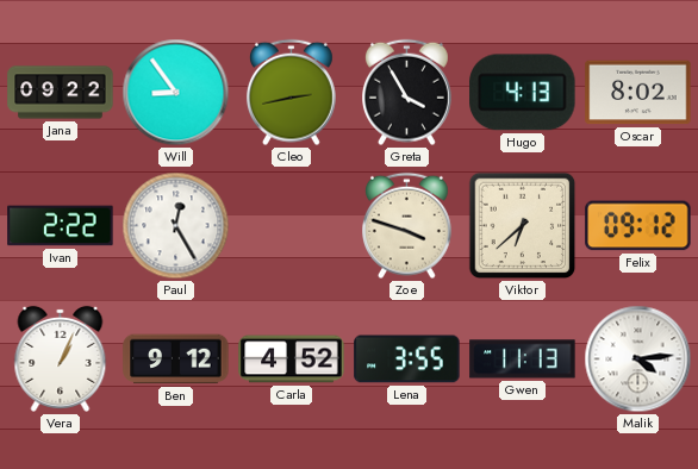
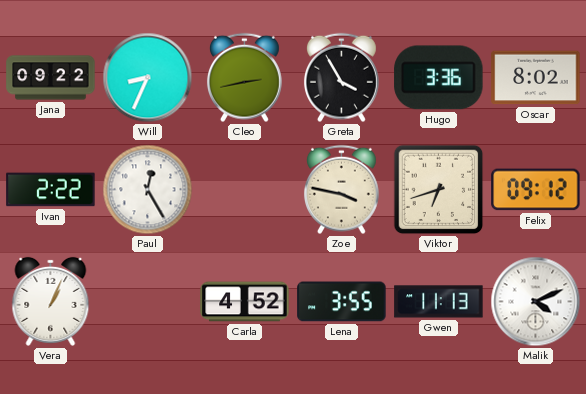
Will: 8:54 -> 8:34 (148, 78)
Hugo: 4:13 -> 3:36 (439, 78)
Zoe: 3:48 -> 3:47 (341, 190)
Viktor: 6:38 -> 6:42 (439, 190)
Ben: 9:12 -> none (176, 359)
Malik: 4:14 -> 4:11 (536, 302)
